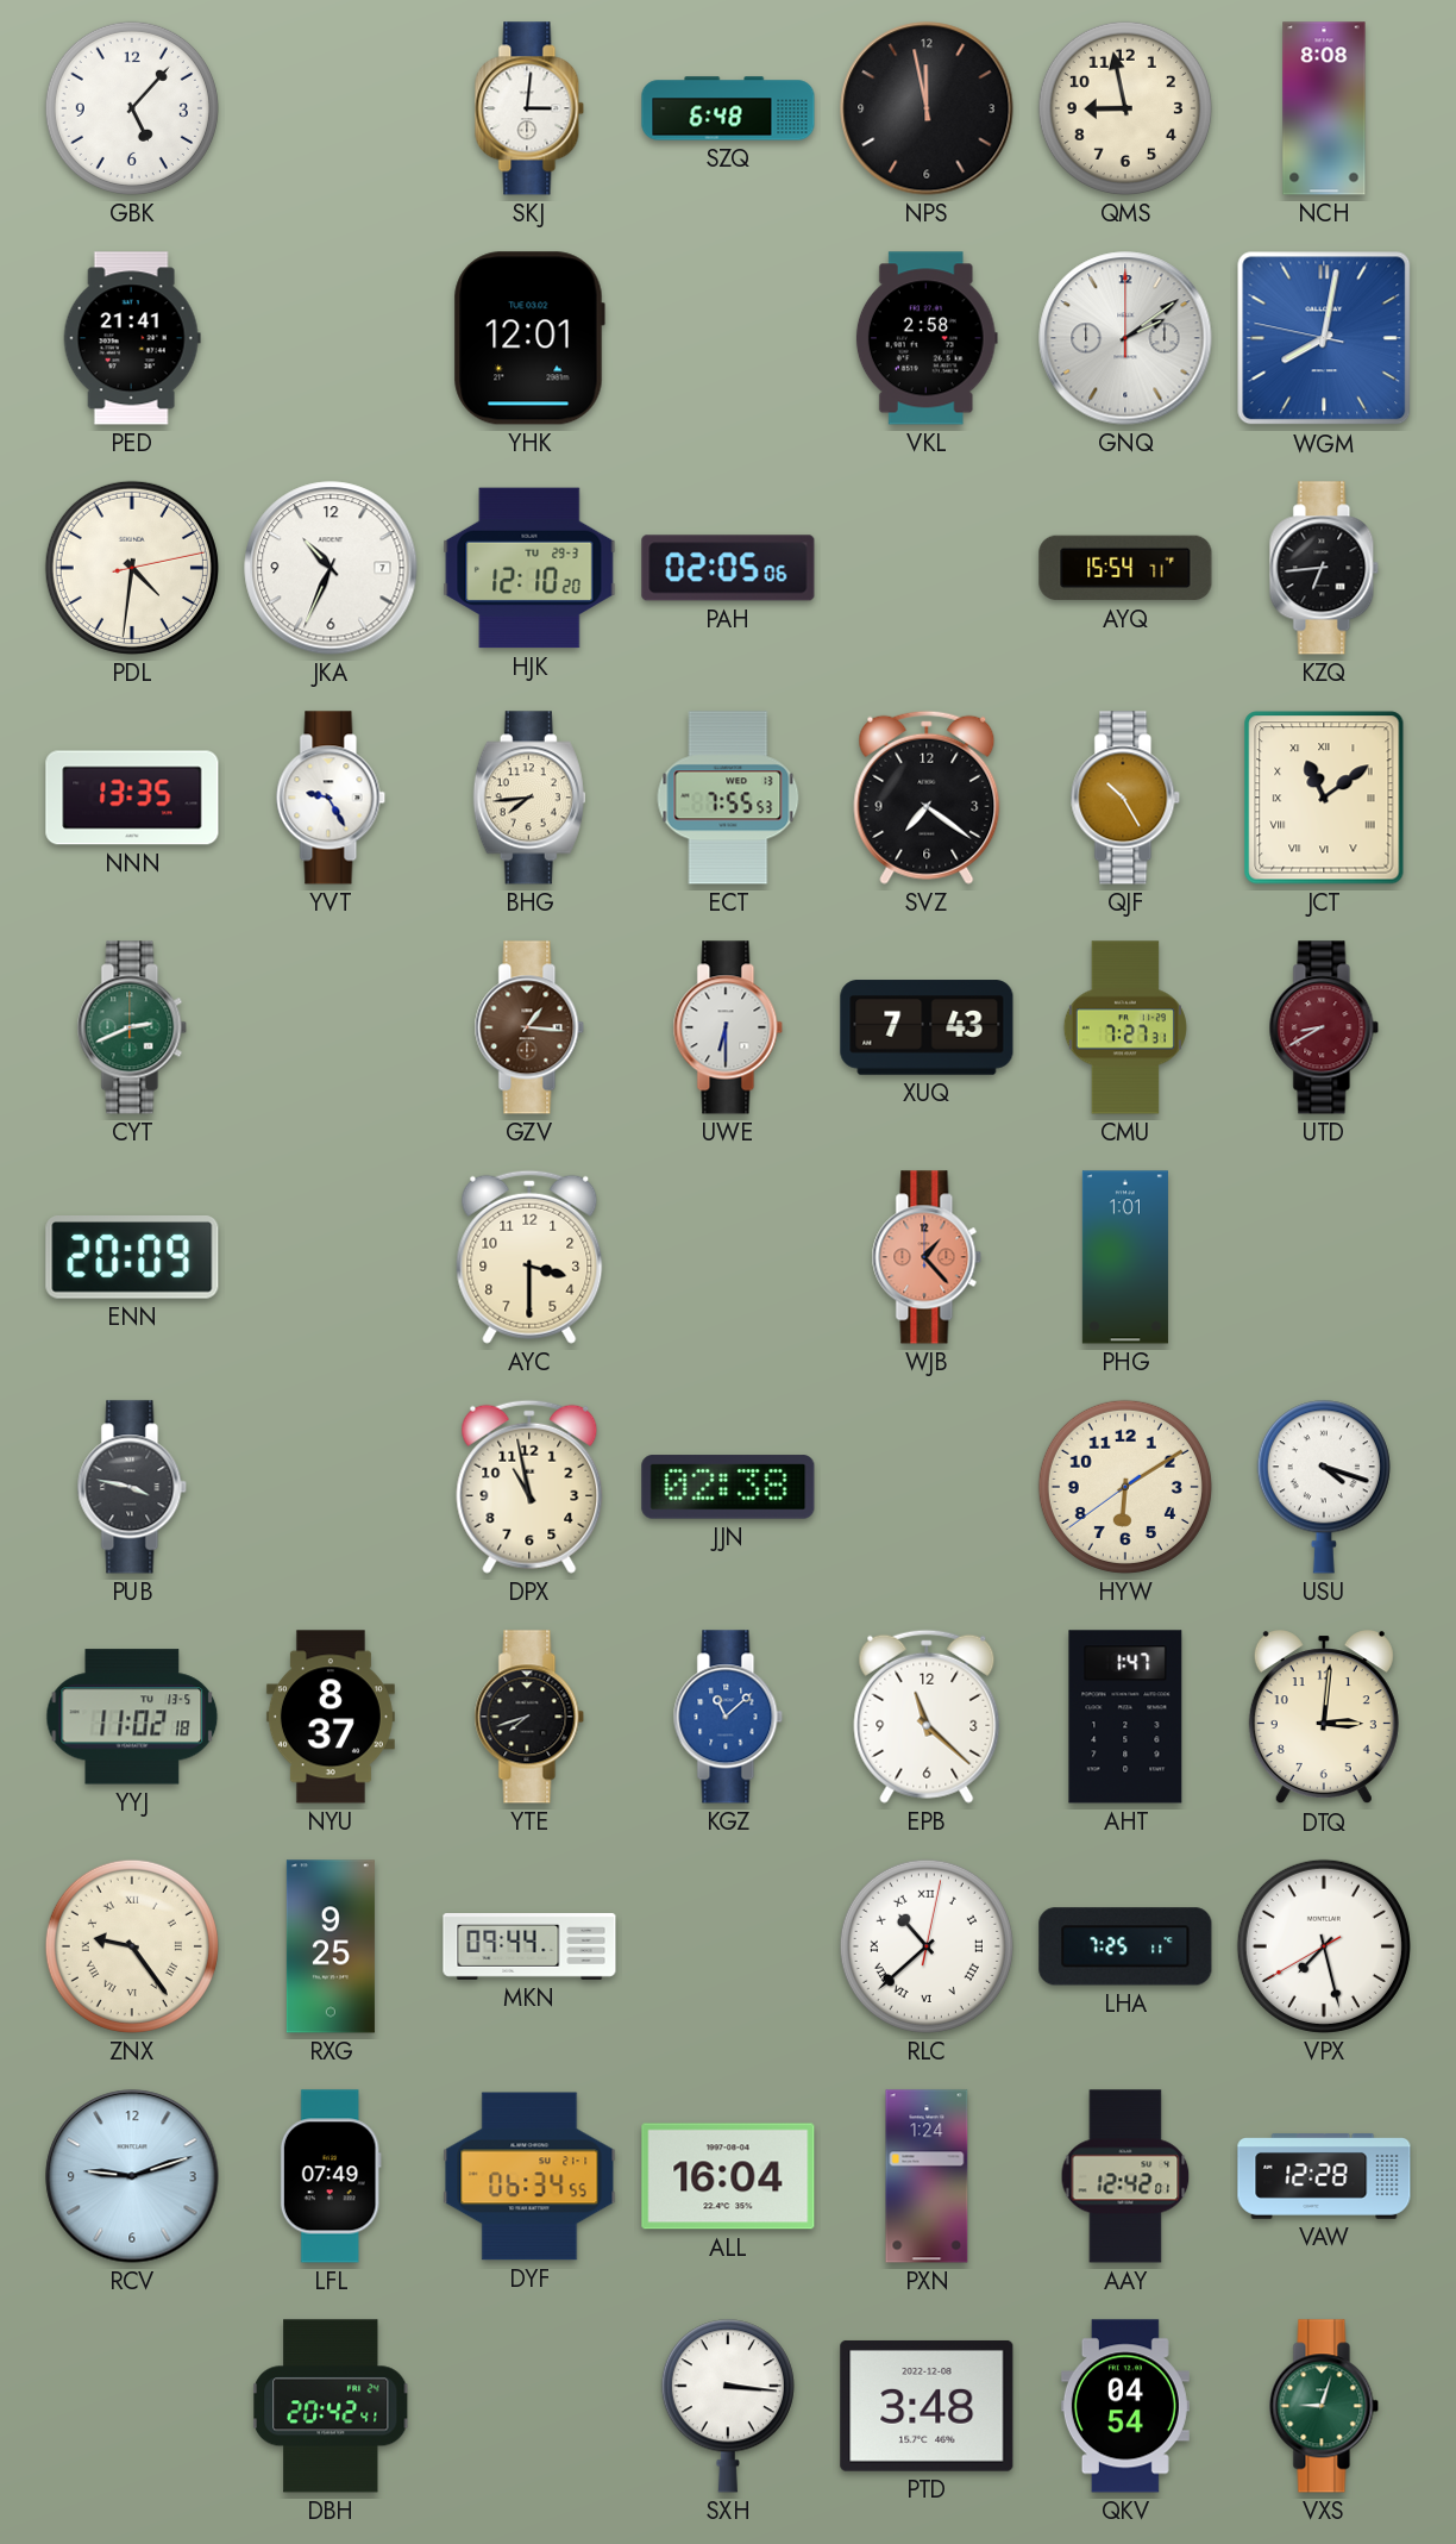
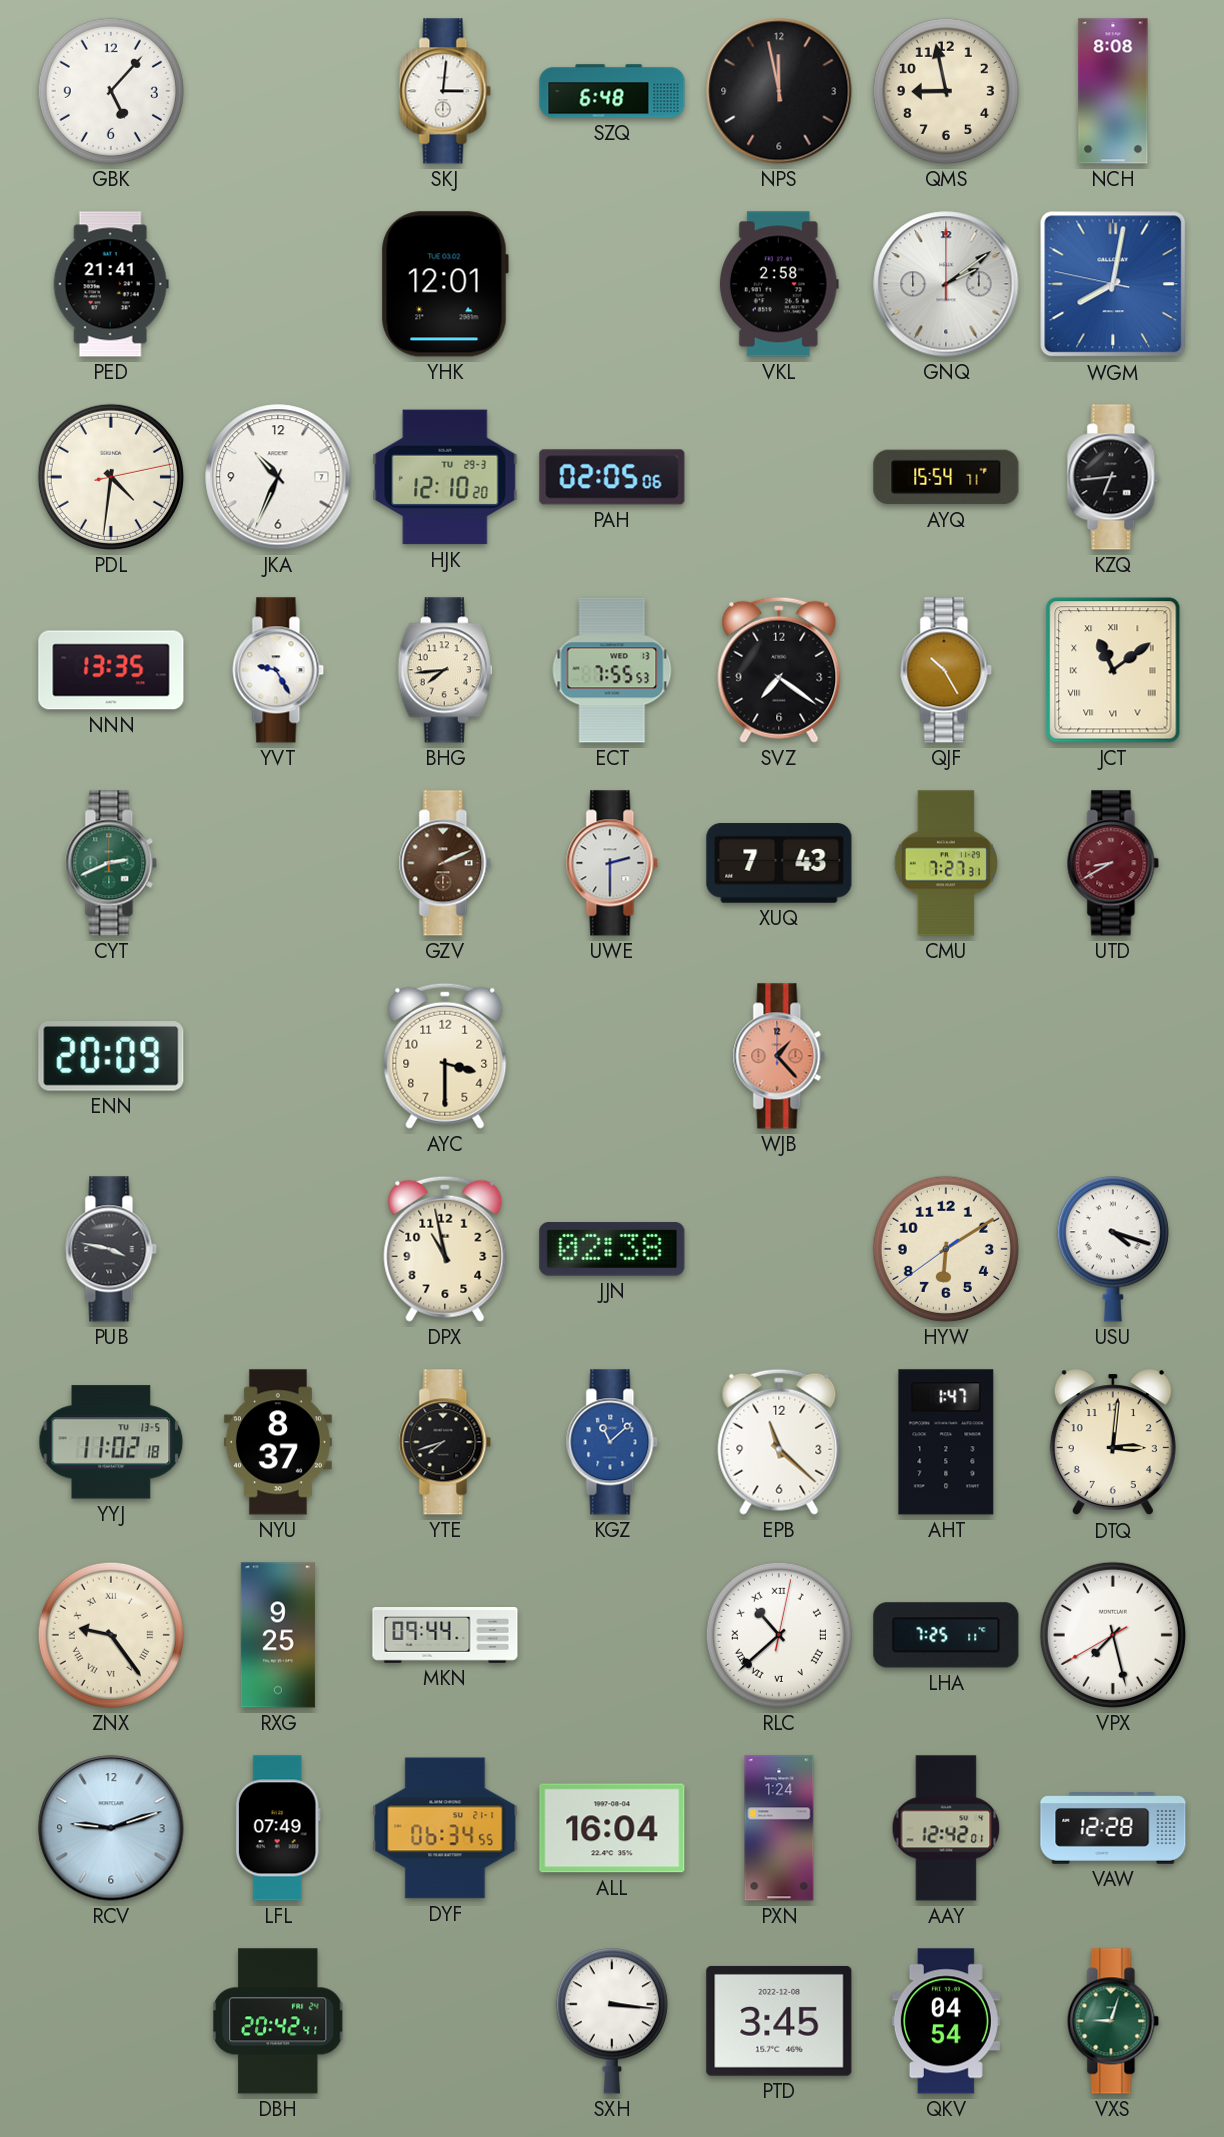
GZV: 1:16 -> 2:11 (445, 863)
UWE: 6:30 -> 2:30 (612, 863)
PHG: 1:01 -> none (1125, 1257)
PTD: 3:48 -> 3:45 (779, 2021)
